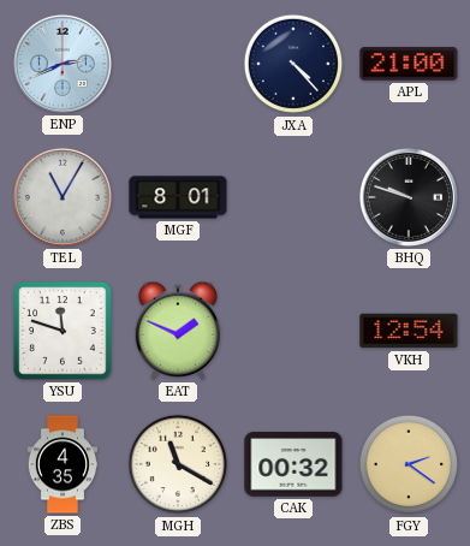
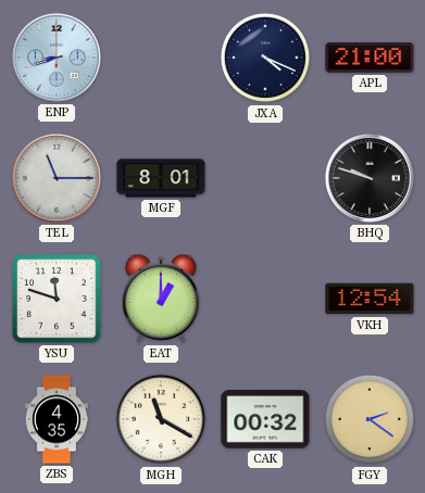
ENP: 2:41 -> 8:42 (57, 58)
JXA: 4:23 -> 4:19 (265, 58)
TEL: 11:05 -> 11:15 (57, 178)
EAT: 1:49 -> 1:00 (160, 299)
